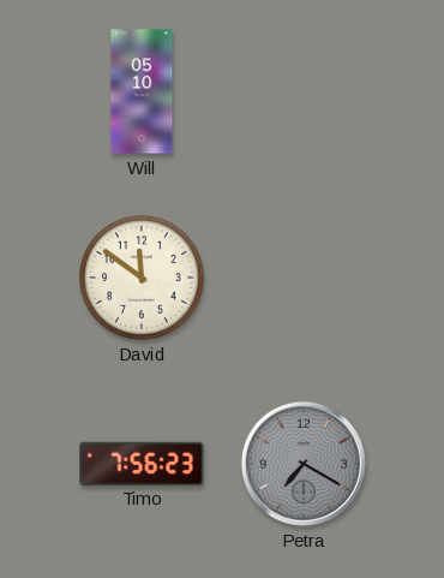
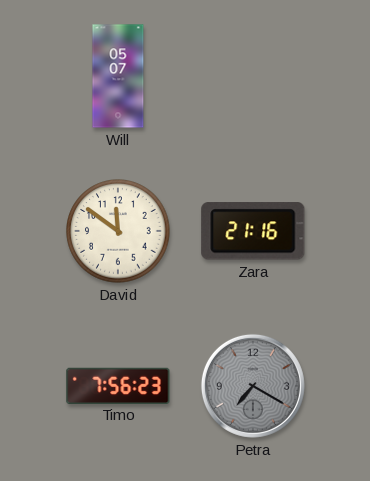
Will: 05:10 -> 05:07 (118, 76)
Zara: none -> 21:16 (253, 231)
